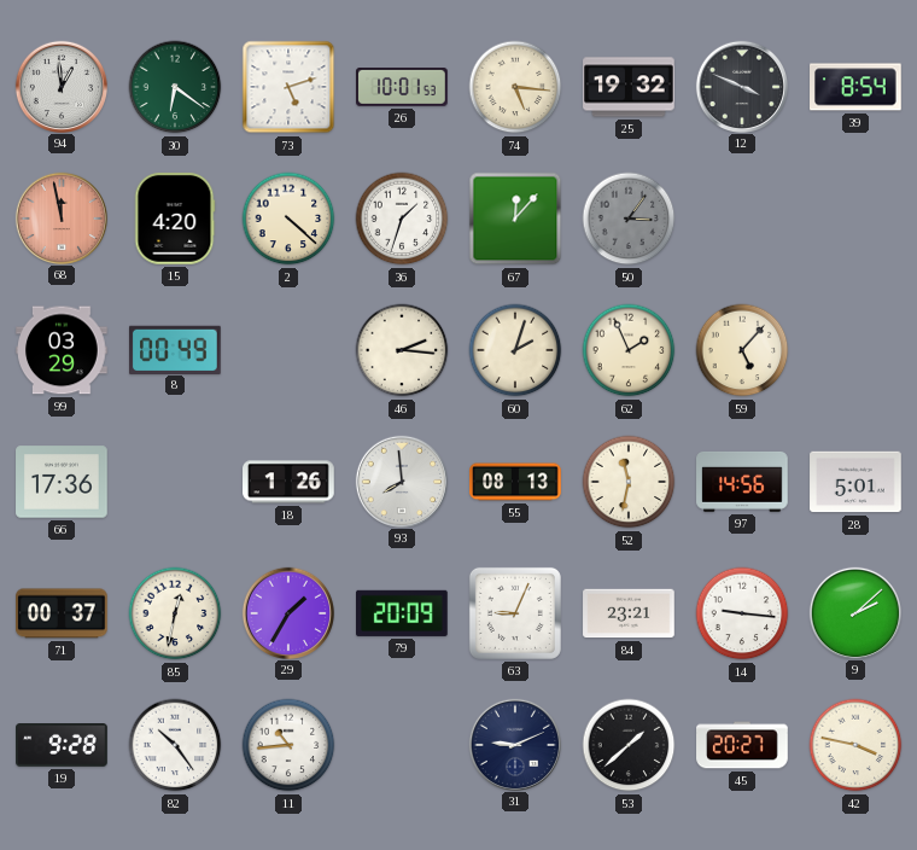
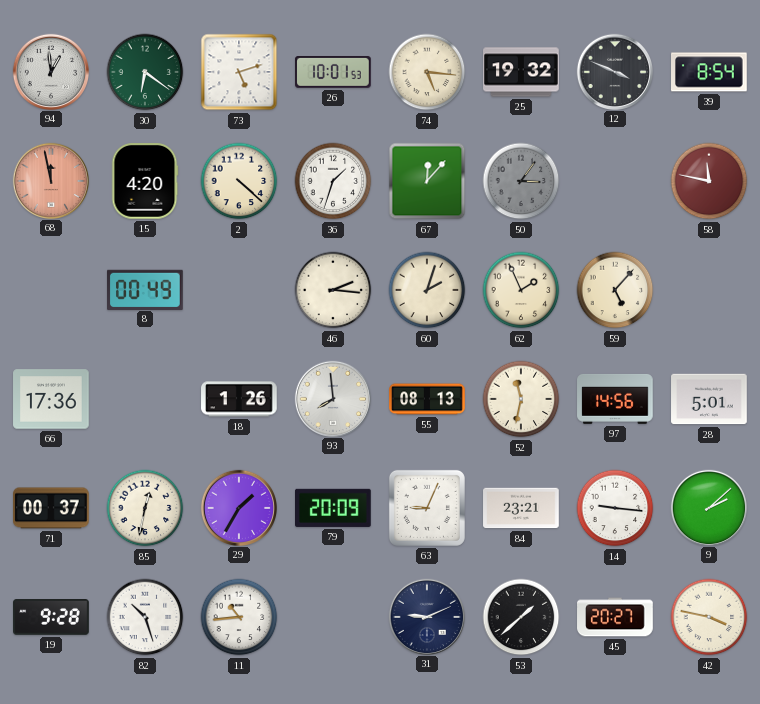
58: none -> 11:47 (709, 181)
99: 03:29 -> none (62, 350)
82: 10:24 -> 10:27 (145, 617)
